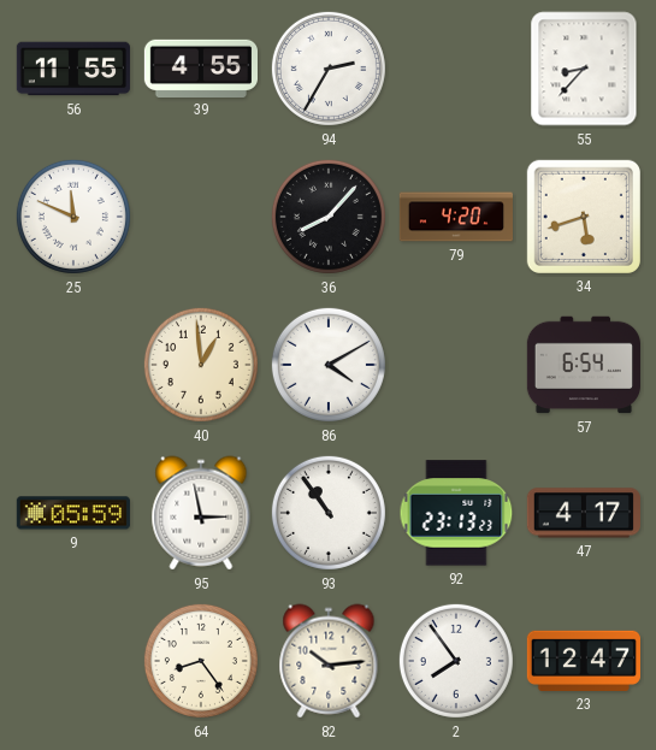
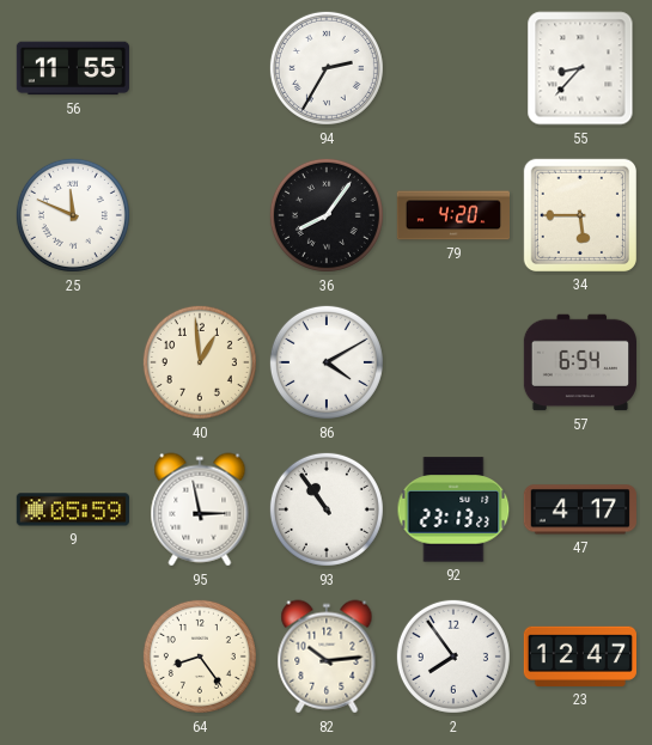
39: 4:55 -> none (200, 67)
36: 8:07 -> 8:06 (327, 215)
34: 5:42 -> 5:45 (580, 215)
